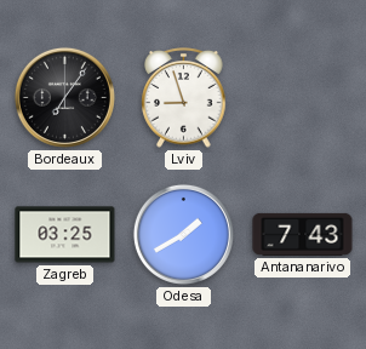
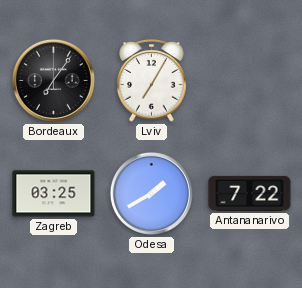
Lviv: 8:57 -> 7:05 (152, 81)
Antananarivo: 7:43 -> 7:22 (250, 193)
